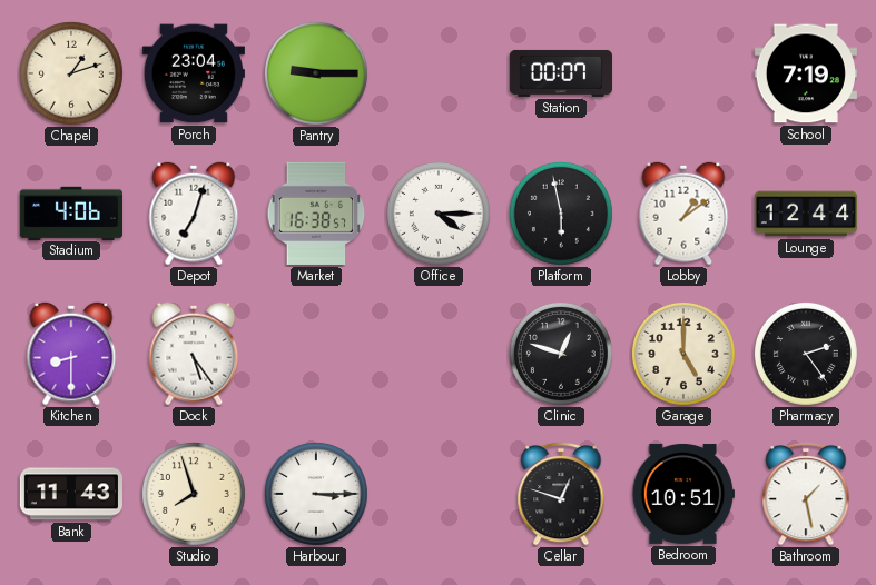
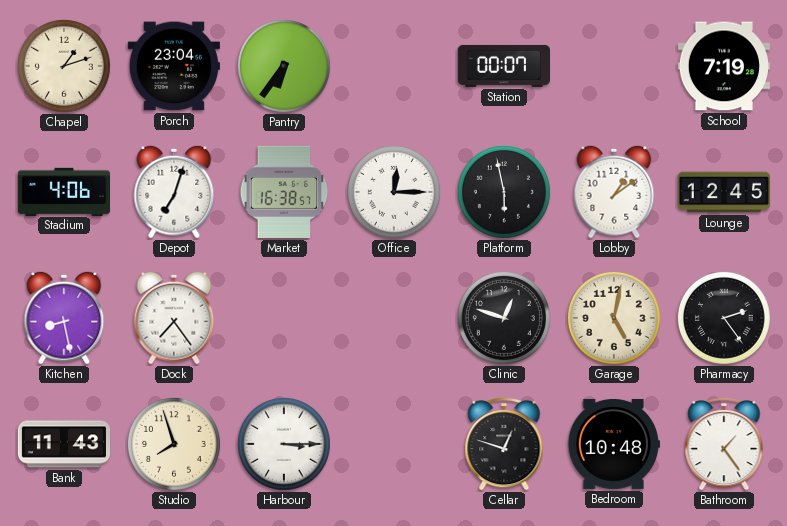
Pantry: 9:15 -> 6:36 (284, 66)
Office: 4:15 -> 12:15 (394, 192)
Lounge: 12:44 -> 12:45 (723, 192)
Kitchen: 8:30 -> 8:28 (64, 318)
Dock: 5:24 -> 7:24 (174, 318)
Garage: 5:00 -> 5:02 (614, 318)
Bedroom: 10:51 -> 10:48 (614, 444)
Bathroom: 1:28 -> 1:24 (724, 444)
